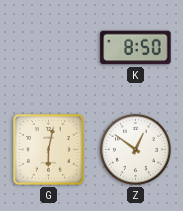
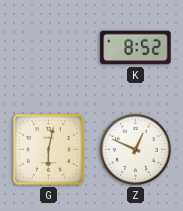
K: 8:50 -> 8:52 (136, 48)
Z: 12:51 -> 12:49 (135, 149)
